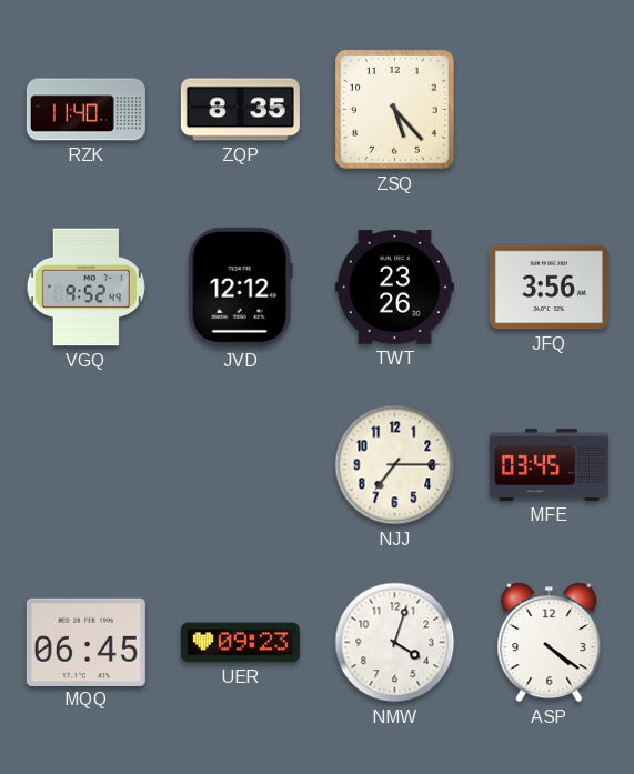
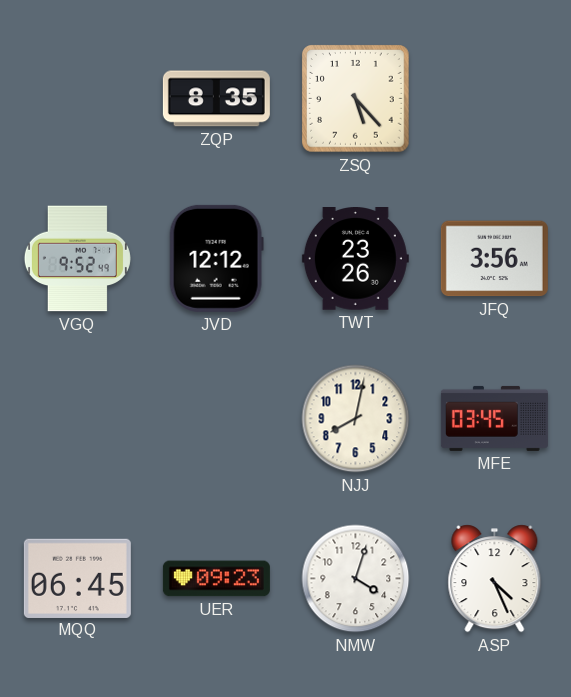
RZK: 11:40 -> none (85, 110)
NJJ: 7:15 -> 8:02 (356, 419)
ASP: 4:21 -> 4:26 (495, 579)
